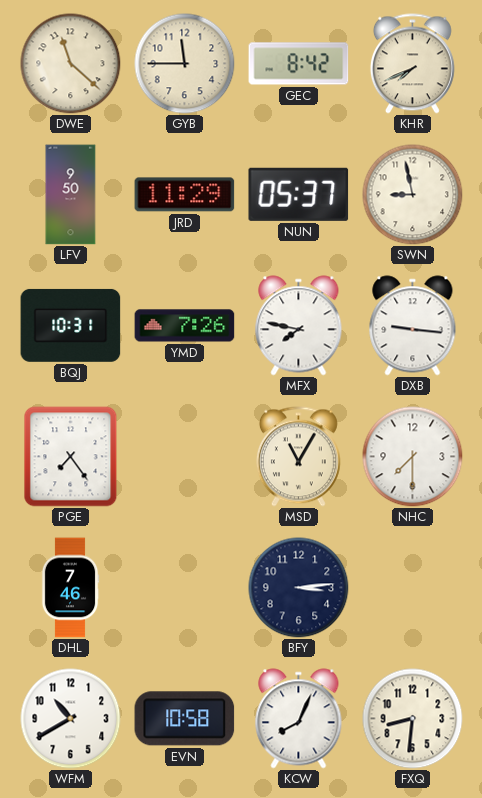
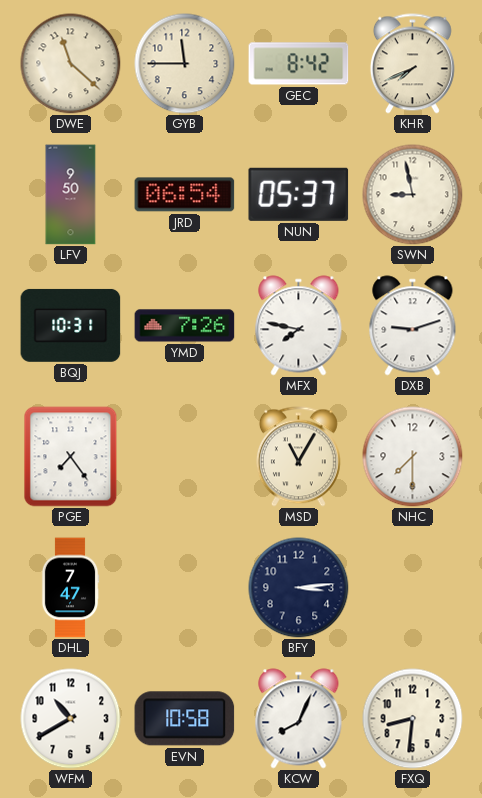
JRD: 11:29 -> 06:54 (185, 195)
DXB: 9:16 -> 9:12 (413, 326)
DHL: 7:46 -> 7:47 (70, 588)
